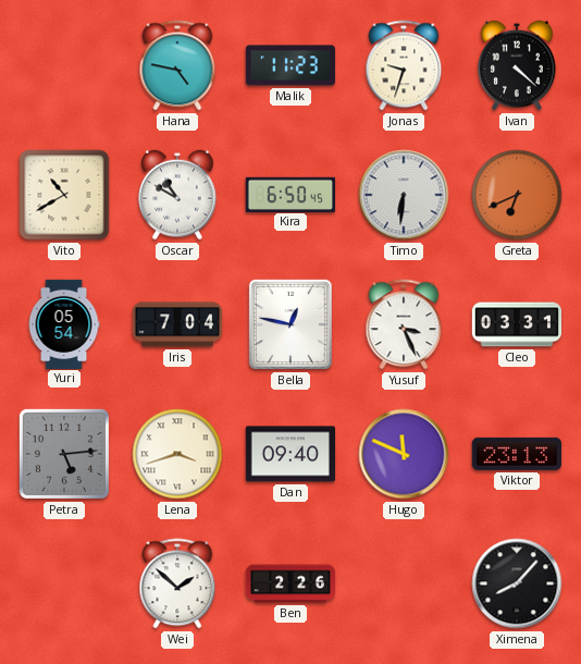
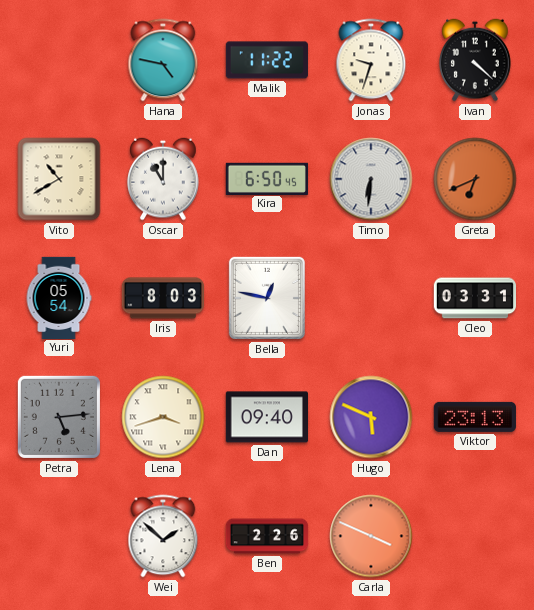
Malik: 11:23 -> 11:22 (266, 60)
Oscar: 10:50 -> 11:00 (163, 179)
Iris: 7:04 -> 8:03 (162, 298)
Yusuf: 3:26 -> none (404, 324)
Hugo: 11:49 -> 5:49 (371, 417)
Carla: none -> 3:49 (371, 536)
Ximena: 8:07 -> none (517, 583)
